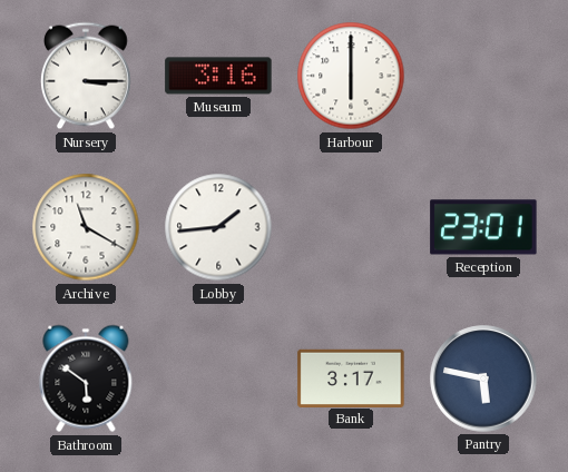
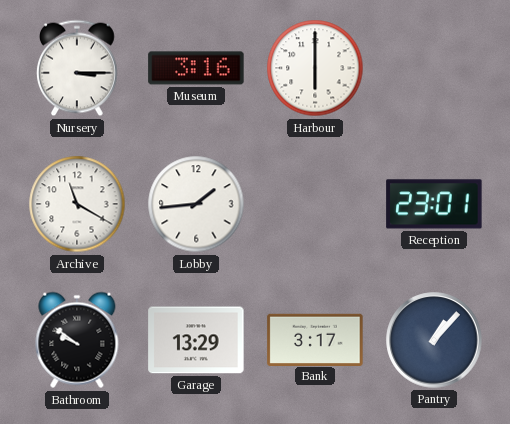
Bathroom: 5:51 -> 9:51 (77, 340)
Garage: none -> 13:29 (196, 340)
Pantry: 5:47 -> 1:07 (434, 340)
